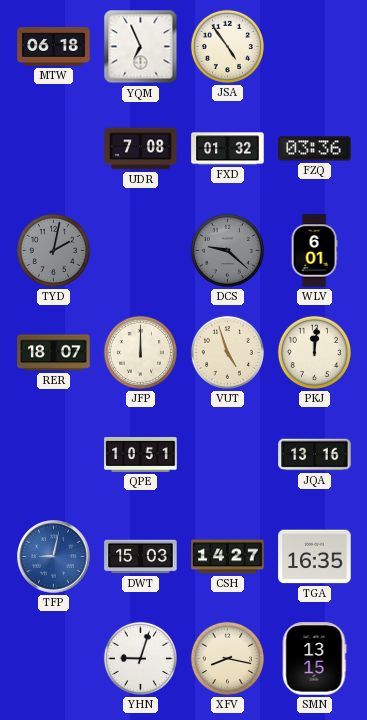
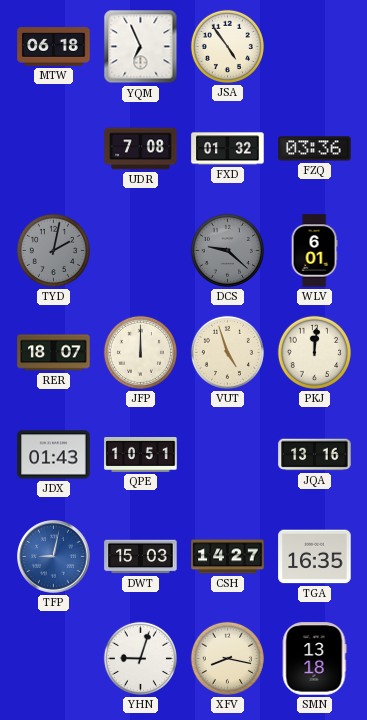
JDX: none -> 01:43 (54, 455)
SMN: 13:15 -> 13:18 (314, 659)
